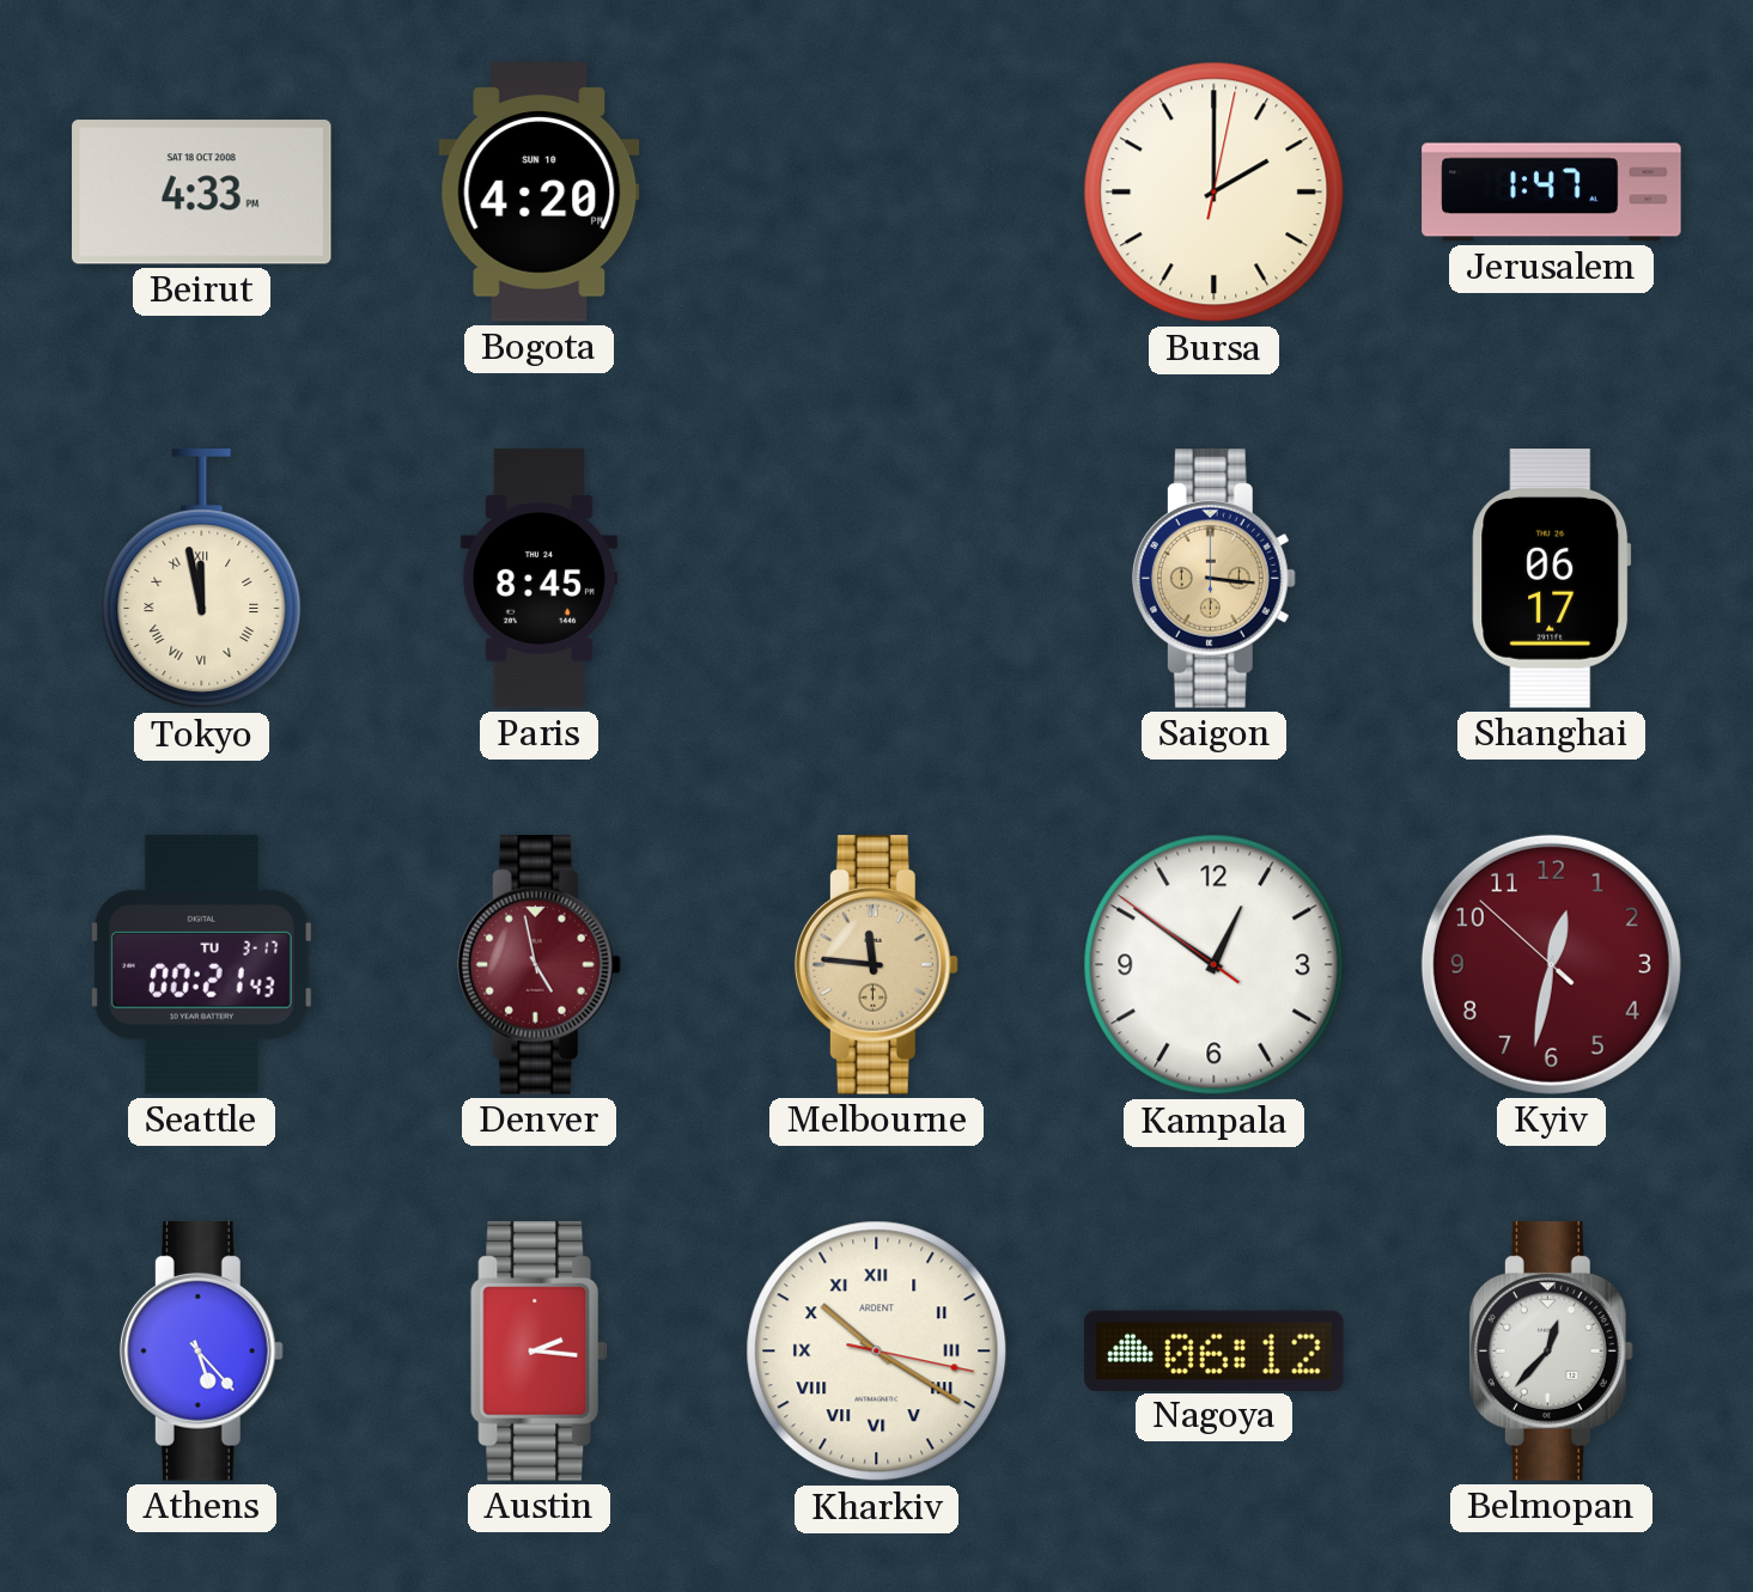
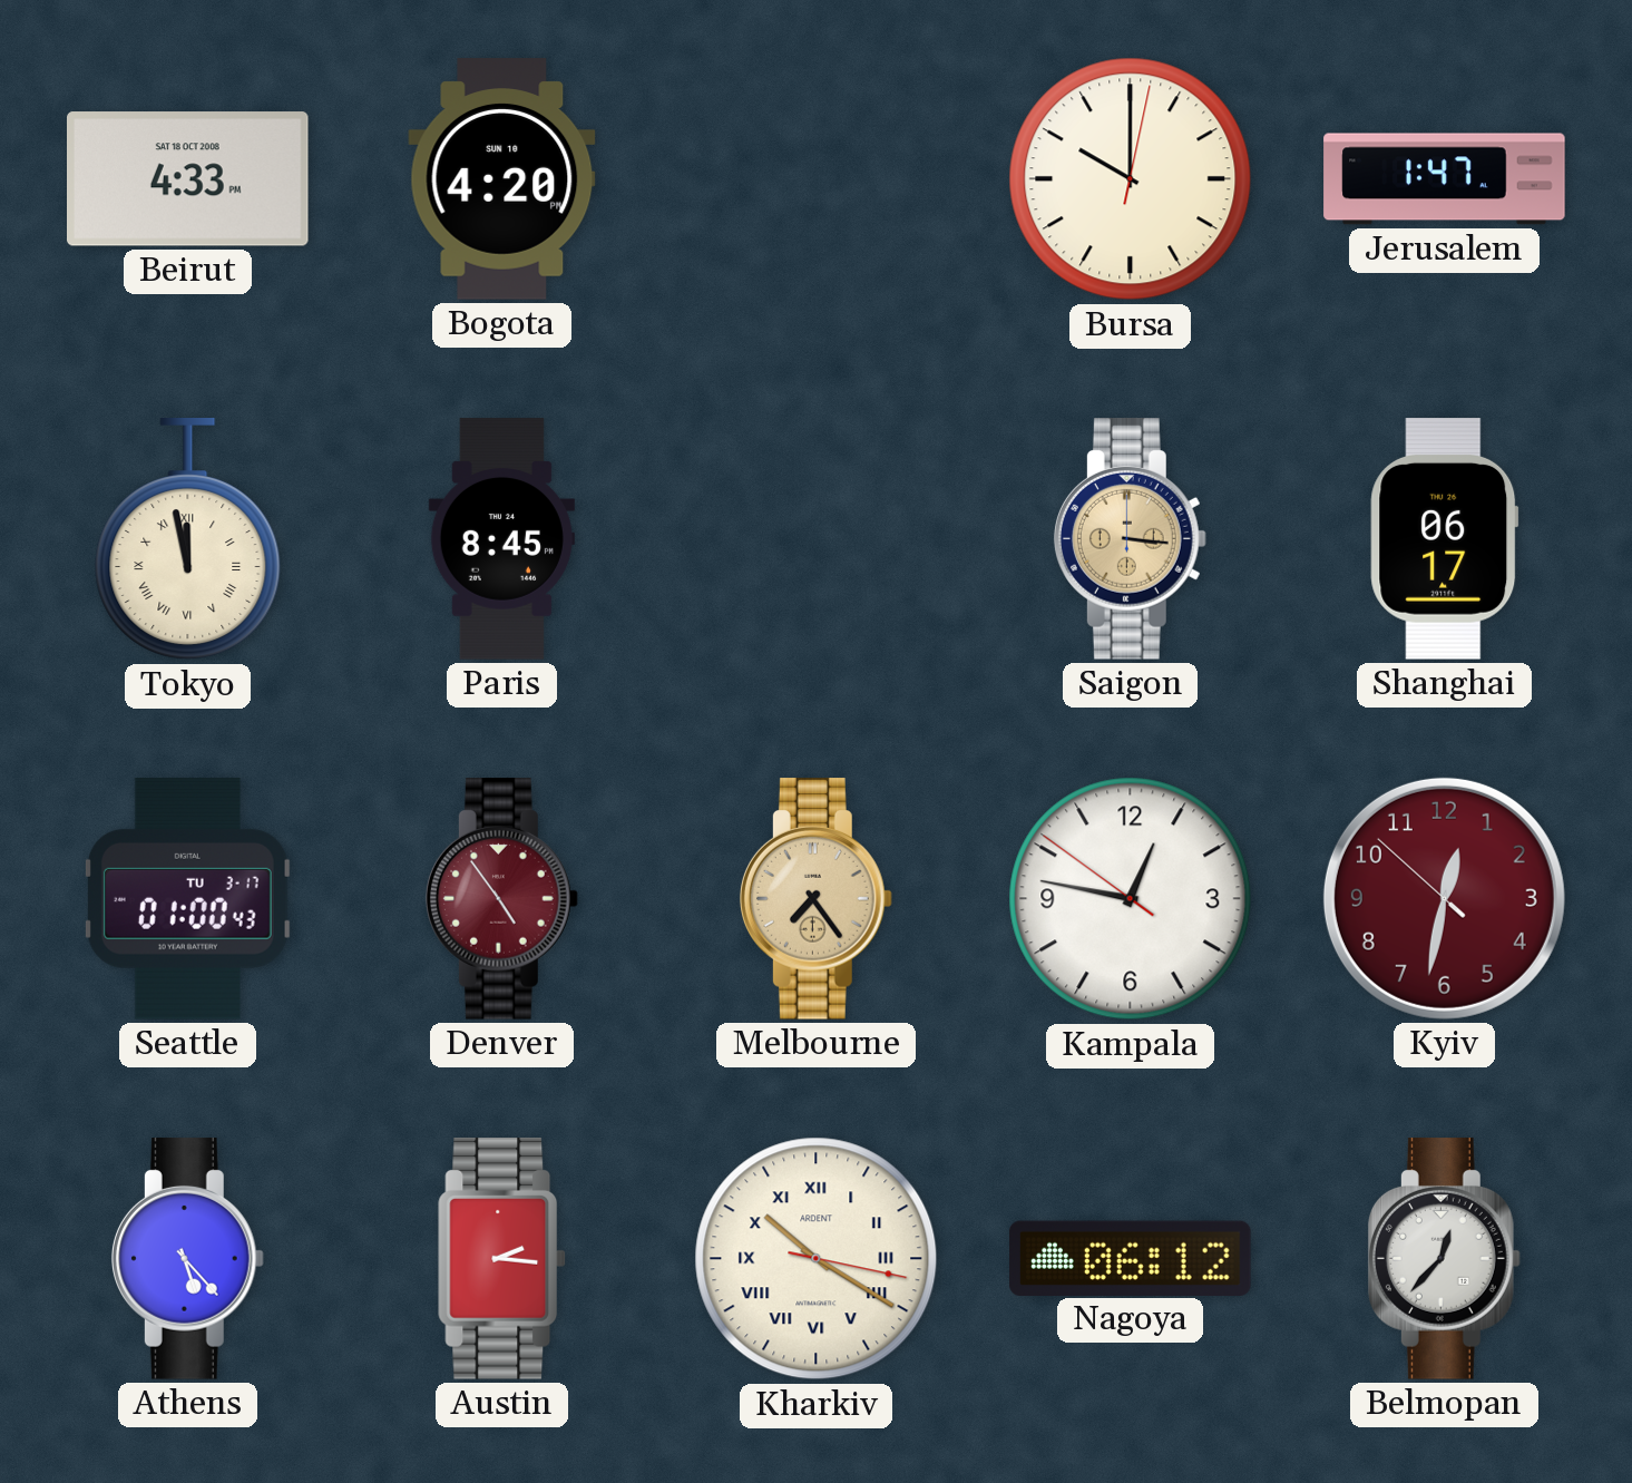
Bursa: 2:00 -> 10:00 (1131, 179)
Seattle: 00:21 -> 01:00 (187, 899)
Denver: 4:58 -> 4:54 (501, 899)
Melbourne: 11:46 -> 7:24 (815, 899)
Kampala: 12:50 -> 12:46 (1131, 899)
